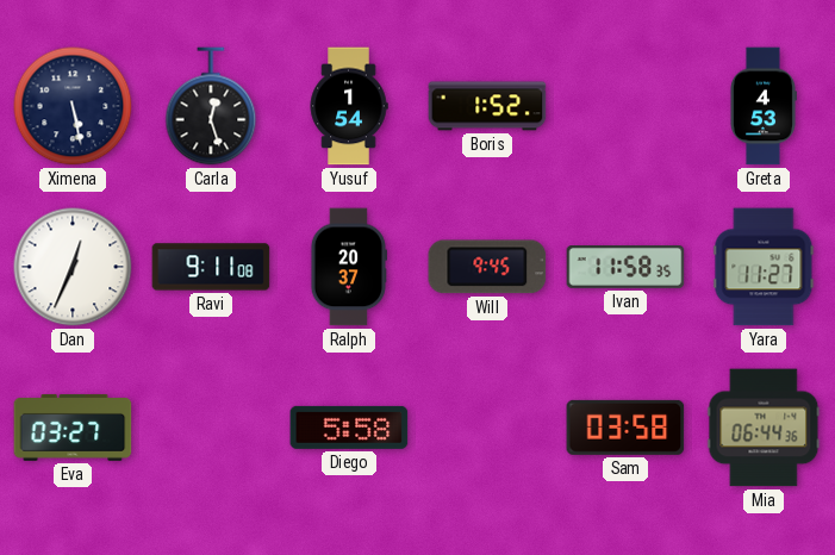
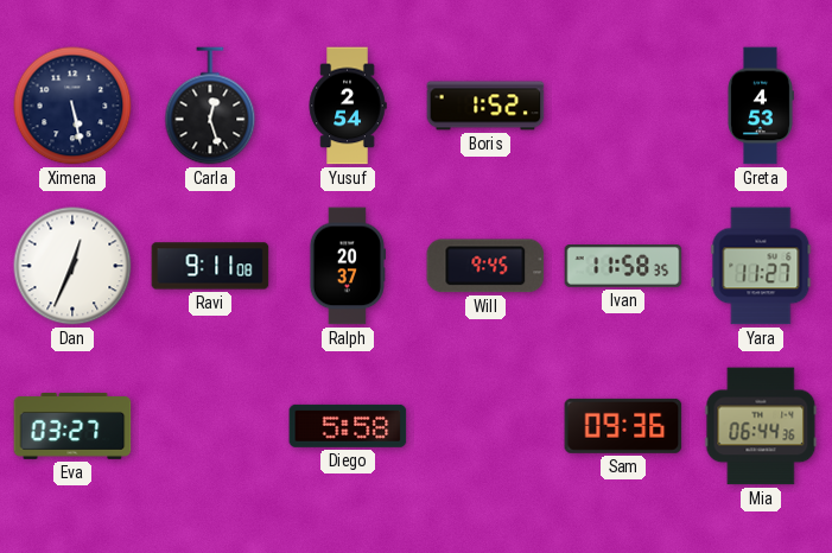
Yusuf: 1:54 -> 2:54 (348, 106)
Sam: 03:58 -> 09:36 (623, 426)
